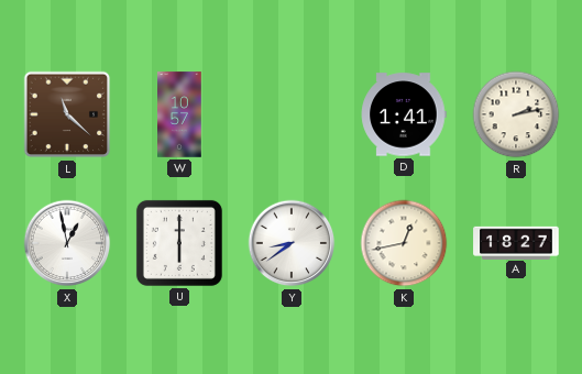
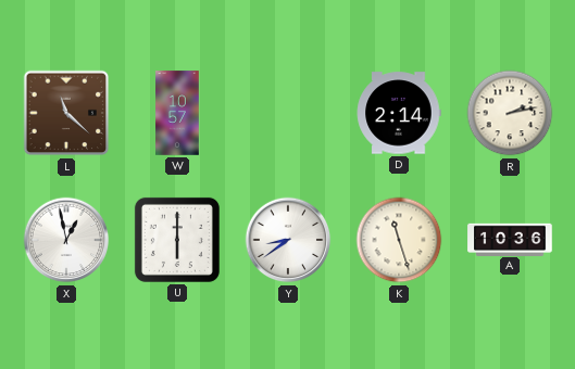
D: 1:41 -> 2:14 (399, 113)
K: 12:43 -> 11:27 (399, 240)
A: 18:27 -> 10:36 (510, 239)
